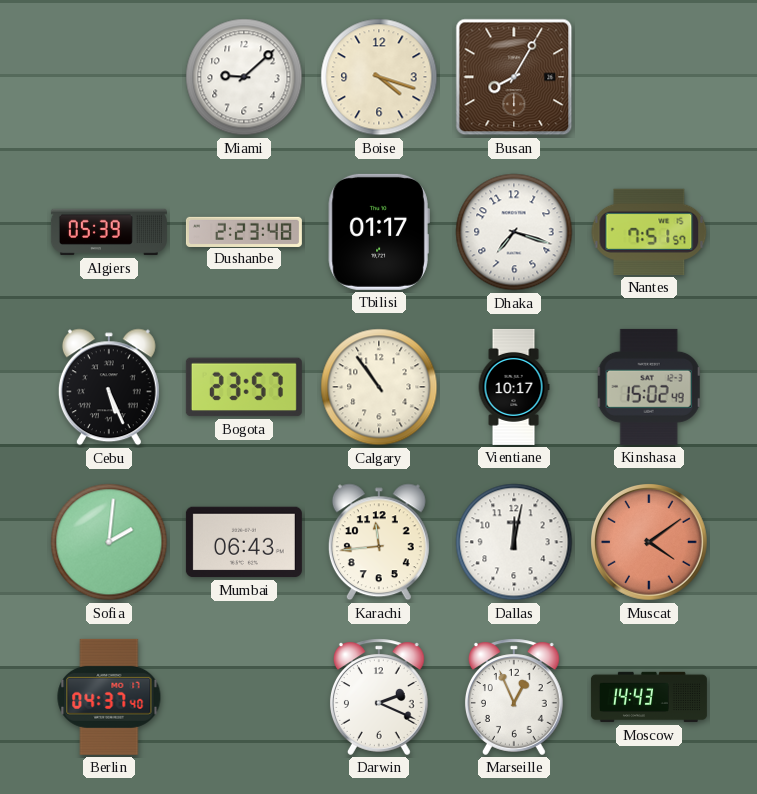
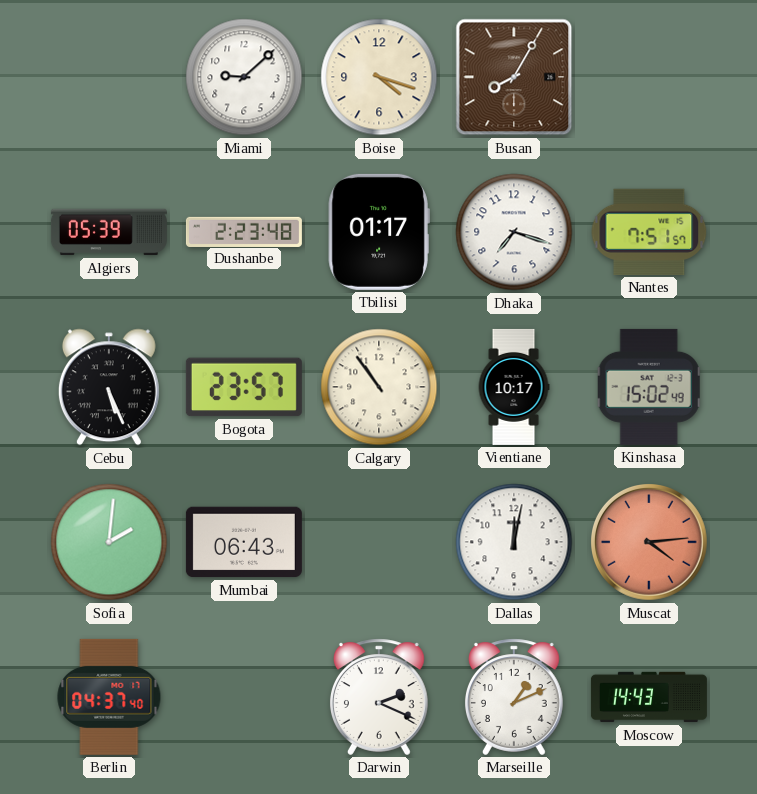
Karachi: 11:44 -> none (379, 542)
Muscat: 4:09 -> 4:14 (650, 543)
Marseille: 12:56 -> 1:11 (514, 697)
